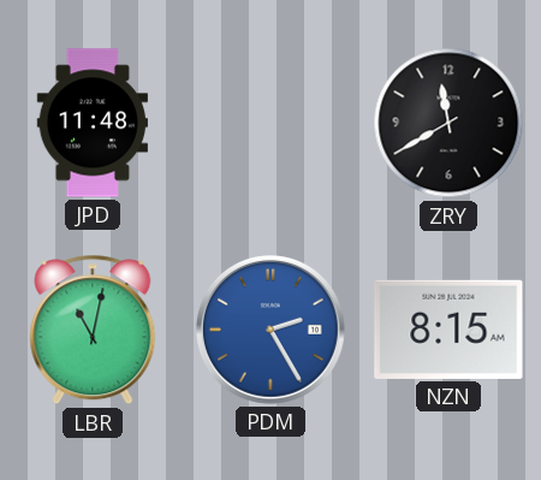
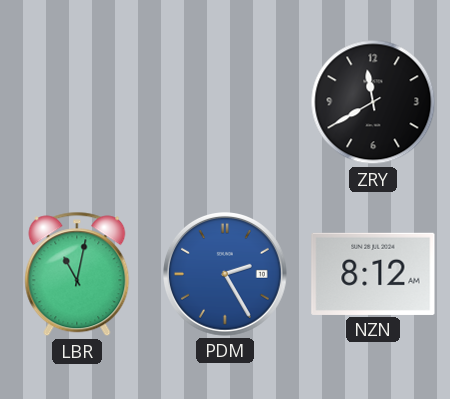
JPD: 11:48 -> none (91, 123)
NZN: 8:15 -> 8:12 (373, 274)
